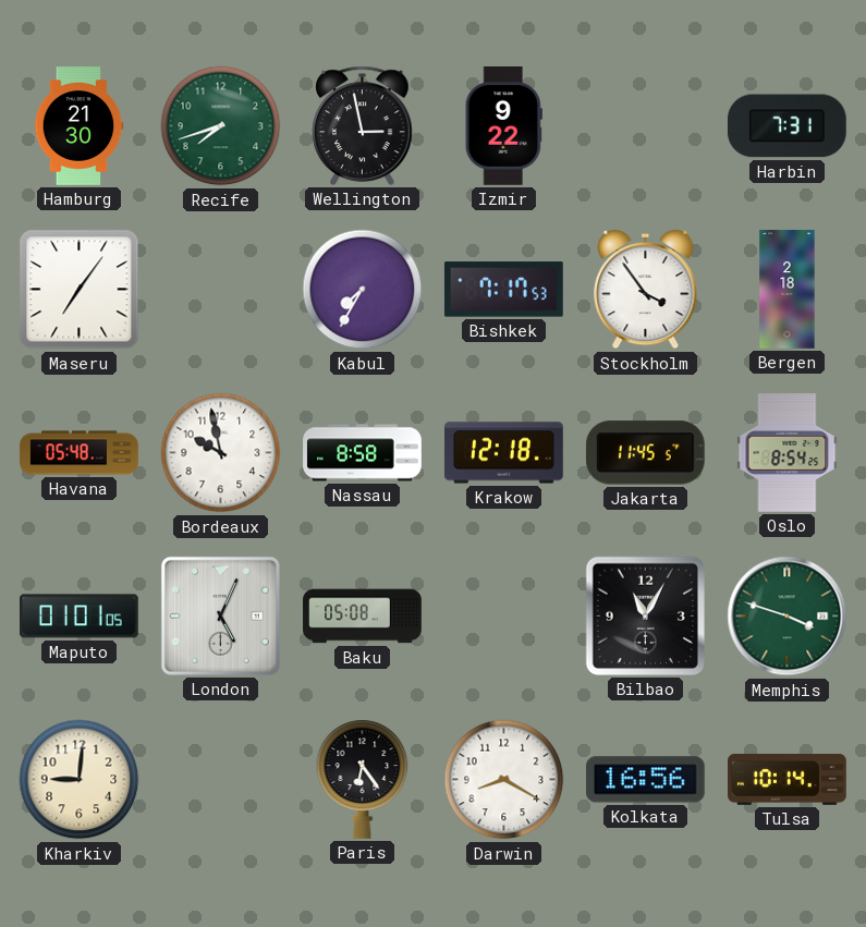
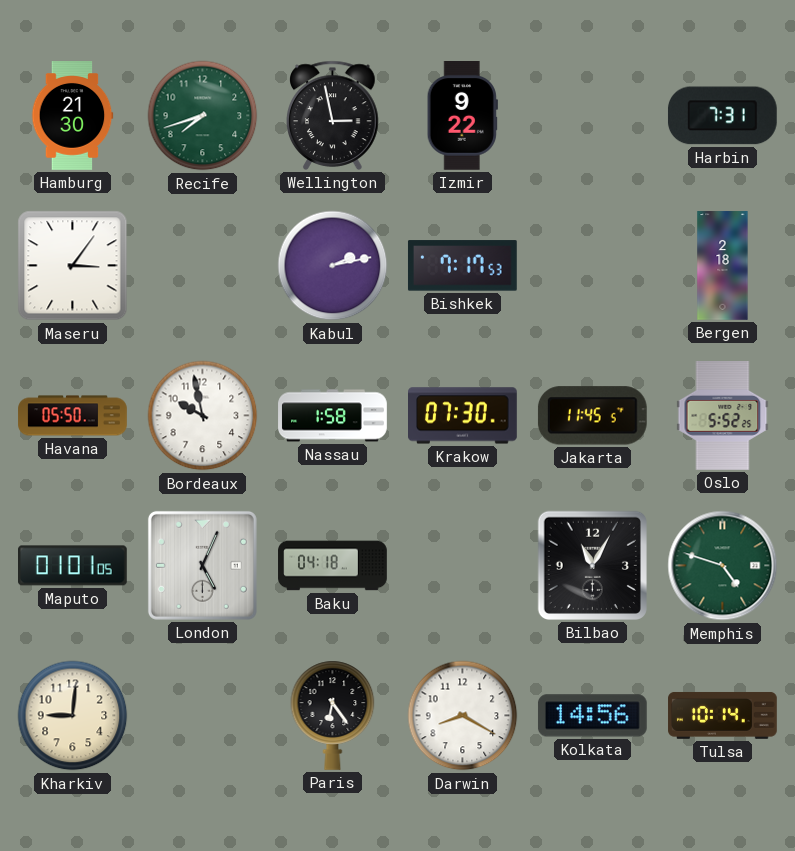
Maseru: 7:06 -> 3:06 (73, 266)
Kabul: 7:35 -> 2:13 (333, 266)
Stockholm: 3:54 -> none (646, 290)
Havana: 05:48 -> 05:50 (73, 416)
Nassau: 8:58 -> 1:58 (333, 416)
Krakow: 12:18 -> 07:30 (463, 416)
Oslo: 8:54 -> 5:52 (723, 416)
Baku: 05:08 -> 04:18 (333, 566)
Memphis: 3:48 -> 4:48 (723, 566)
Kolkata: 16:56 -> 14:56 (592, 716)
